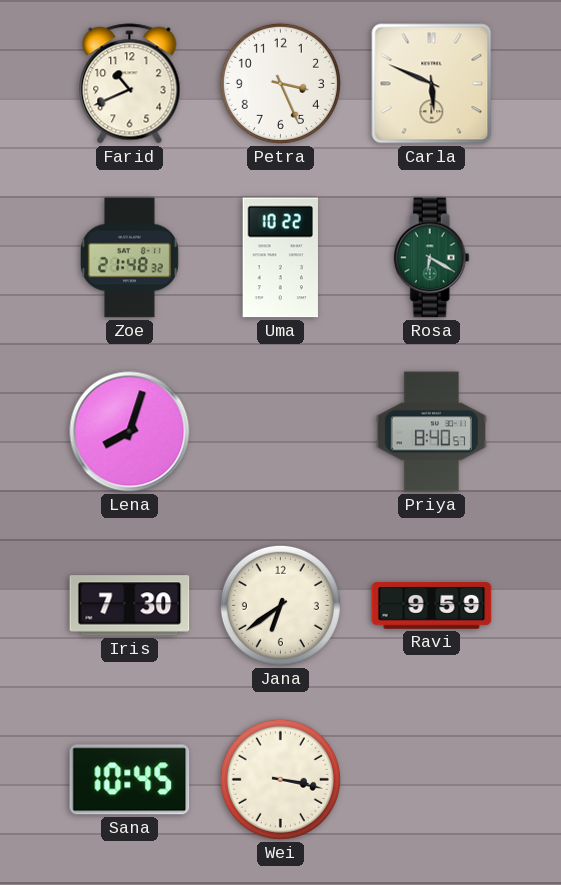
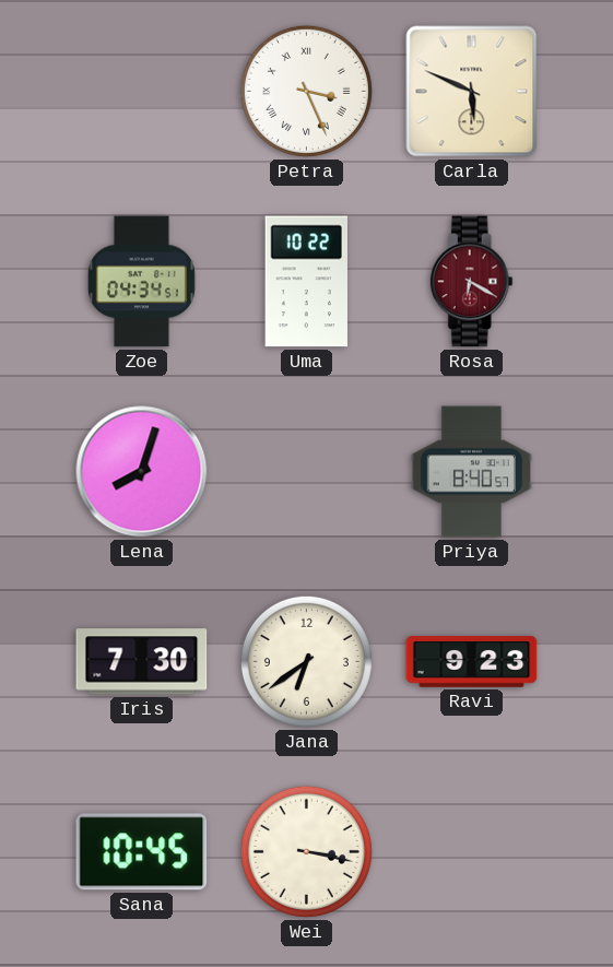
Farid: 10:41 -> none (130, 84)
Petra numerals: Arabic -> Roman (306, 91)
Zoe: 21:48 -> 04:34 (141, 282)
Rosa dial: green -> burgundy (471, 282)
Ravi: 9:59 -> 9:23 (472, 662)
